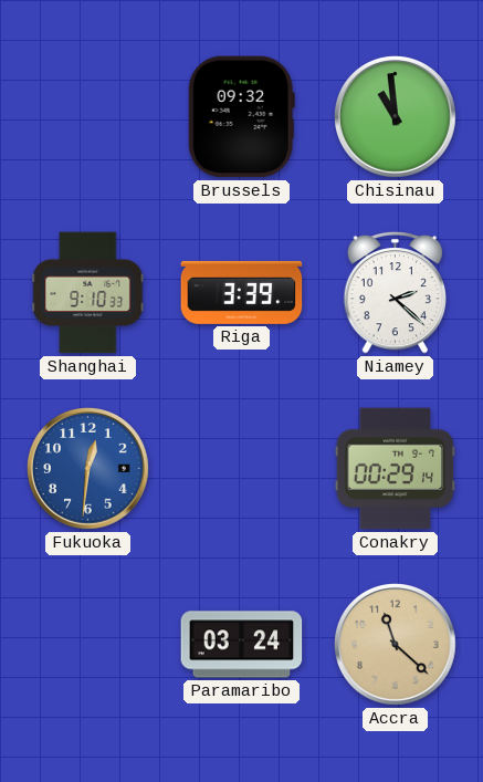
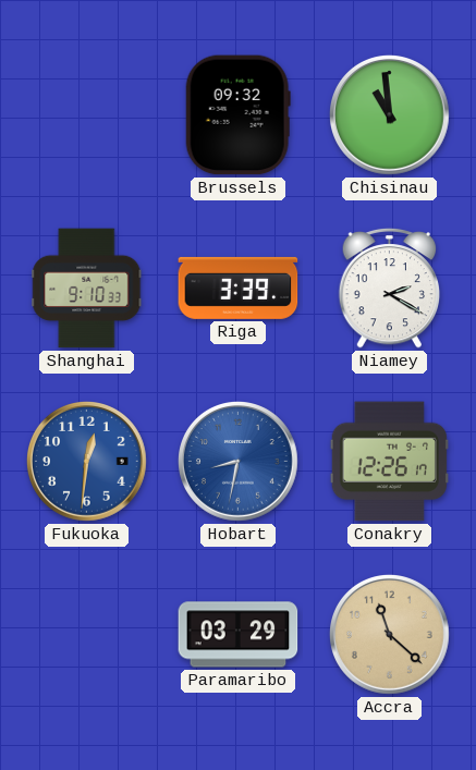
Niamey: 2:22 -> 2:20 (389, 288)
Hobart: none -> 8:32 (239, 462)
Conakry: 00:29 -> 12:26 (389, 462)
Paramaribo: 03:24 -> 03:29 (239, 635)
